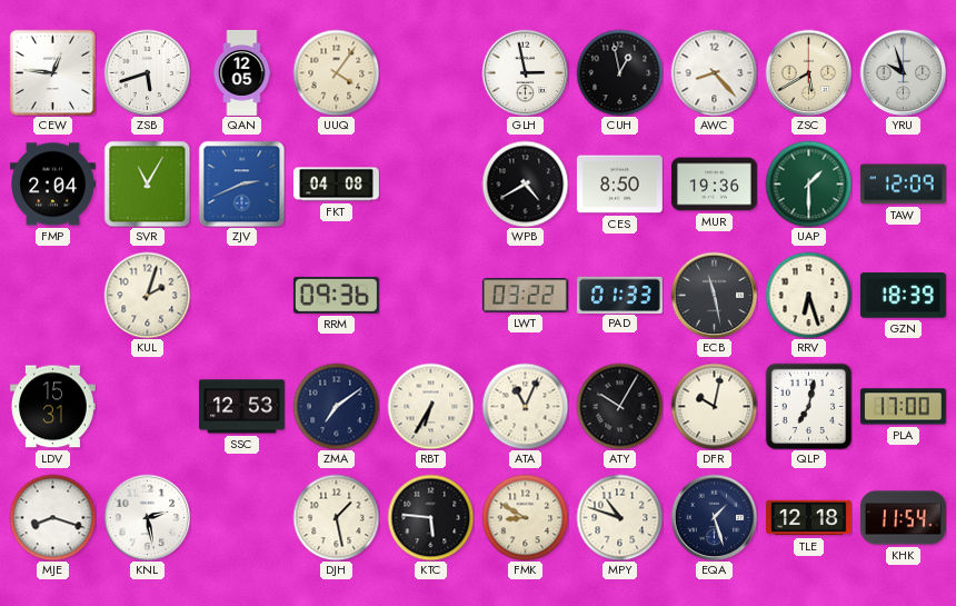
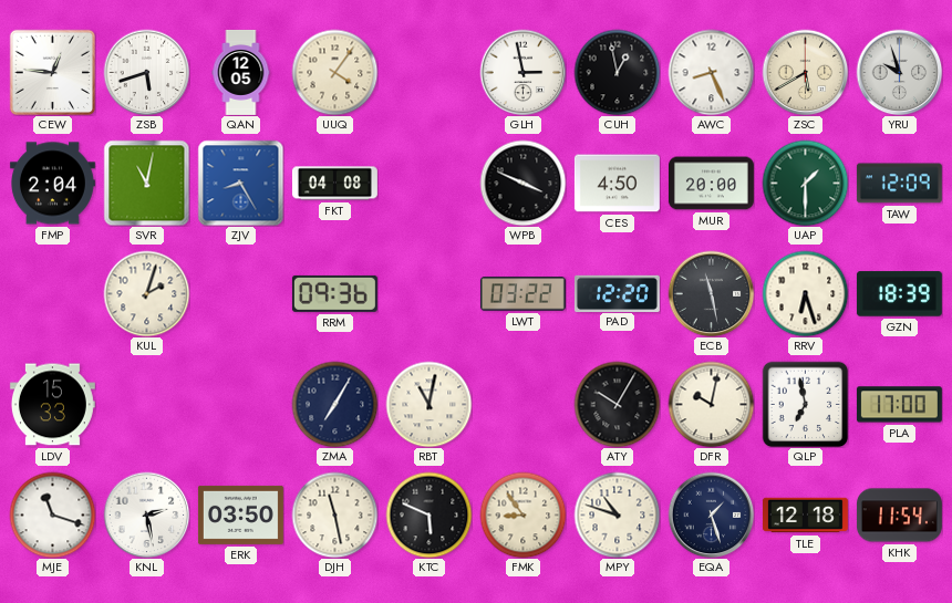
AWC: 8:23 -> 8:26 (711, 72)
SVR: 11:05 -> 11:02 (146, 183)
ZJV: 2:41 -> 8:25 (240, 183)
WPB: 4:40 -> 3:49 (522, 183)
CES: 8:50 -> 4:50 (617, 184)
MUR: 19:36 -> 20:00 (711, 184)
PAD: 01:33 -> 12:20 (617, 293)
LDV: 15:31 -> 15:33 (52, 405)
SSC: 12:53 -> none (241, 407)
ZMA: 7:09 -> 7:05 (334, 404)
RBT: 6:35 -> 11:02 (428, 404)
ATA: 11:04 -> none (525, 406)
QLP: 7:02 -> 6:58 (805, 404)
MJE: 8:18 -> 11:18 (52, 514)
ERK: none -> 03:50 (240, 514)
DJH: 1:28 -> 11:28 (334, 514)
KTC: 5:46 -> 5:49 (428, 514)
FMK: 8:50 -> 8:54 (522, 514)
